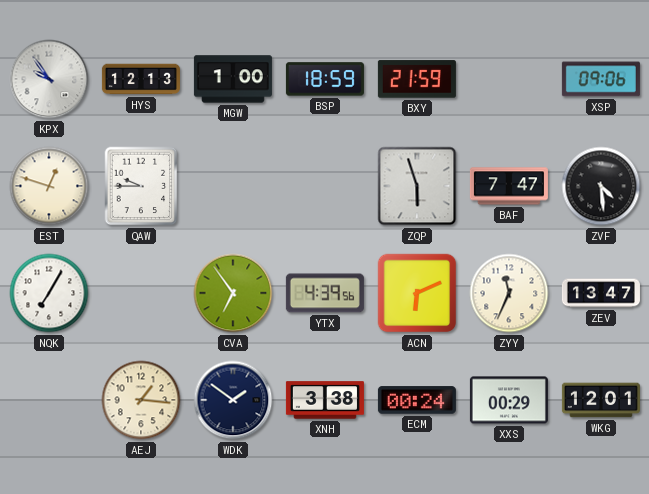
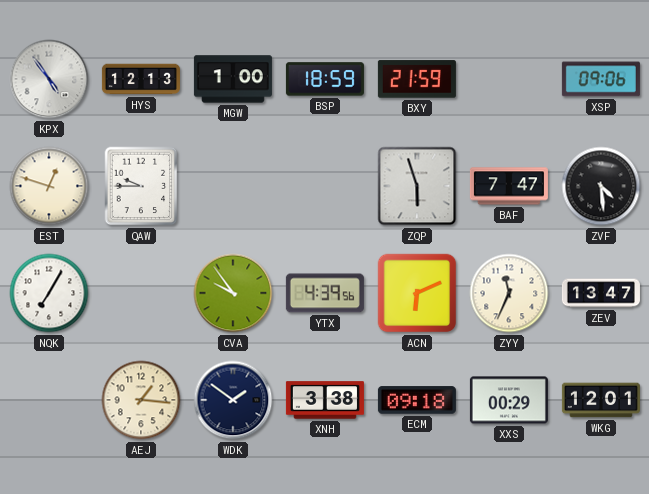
KPX: 9:54 -> 4:54 (49, 79)
CVA: 6:54 -> 9:54 (233, 293)
ECM: 00:24 -> 09:18 (417, 400)
